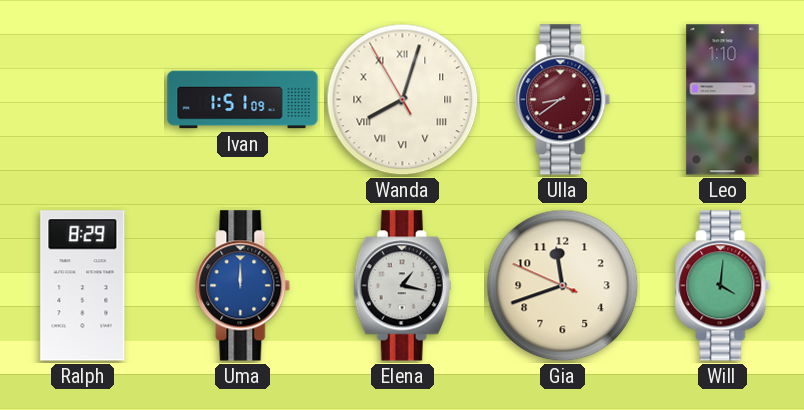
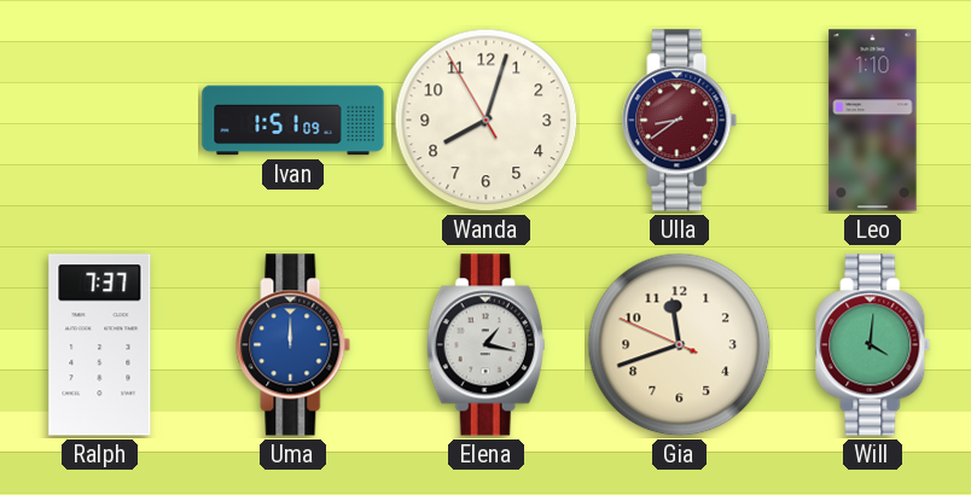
Wanda numerals: Roman -> Arabic (487, 121)
Ralph: 8:29 -> 7:37 (100, 345)
